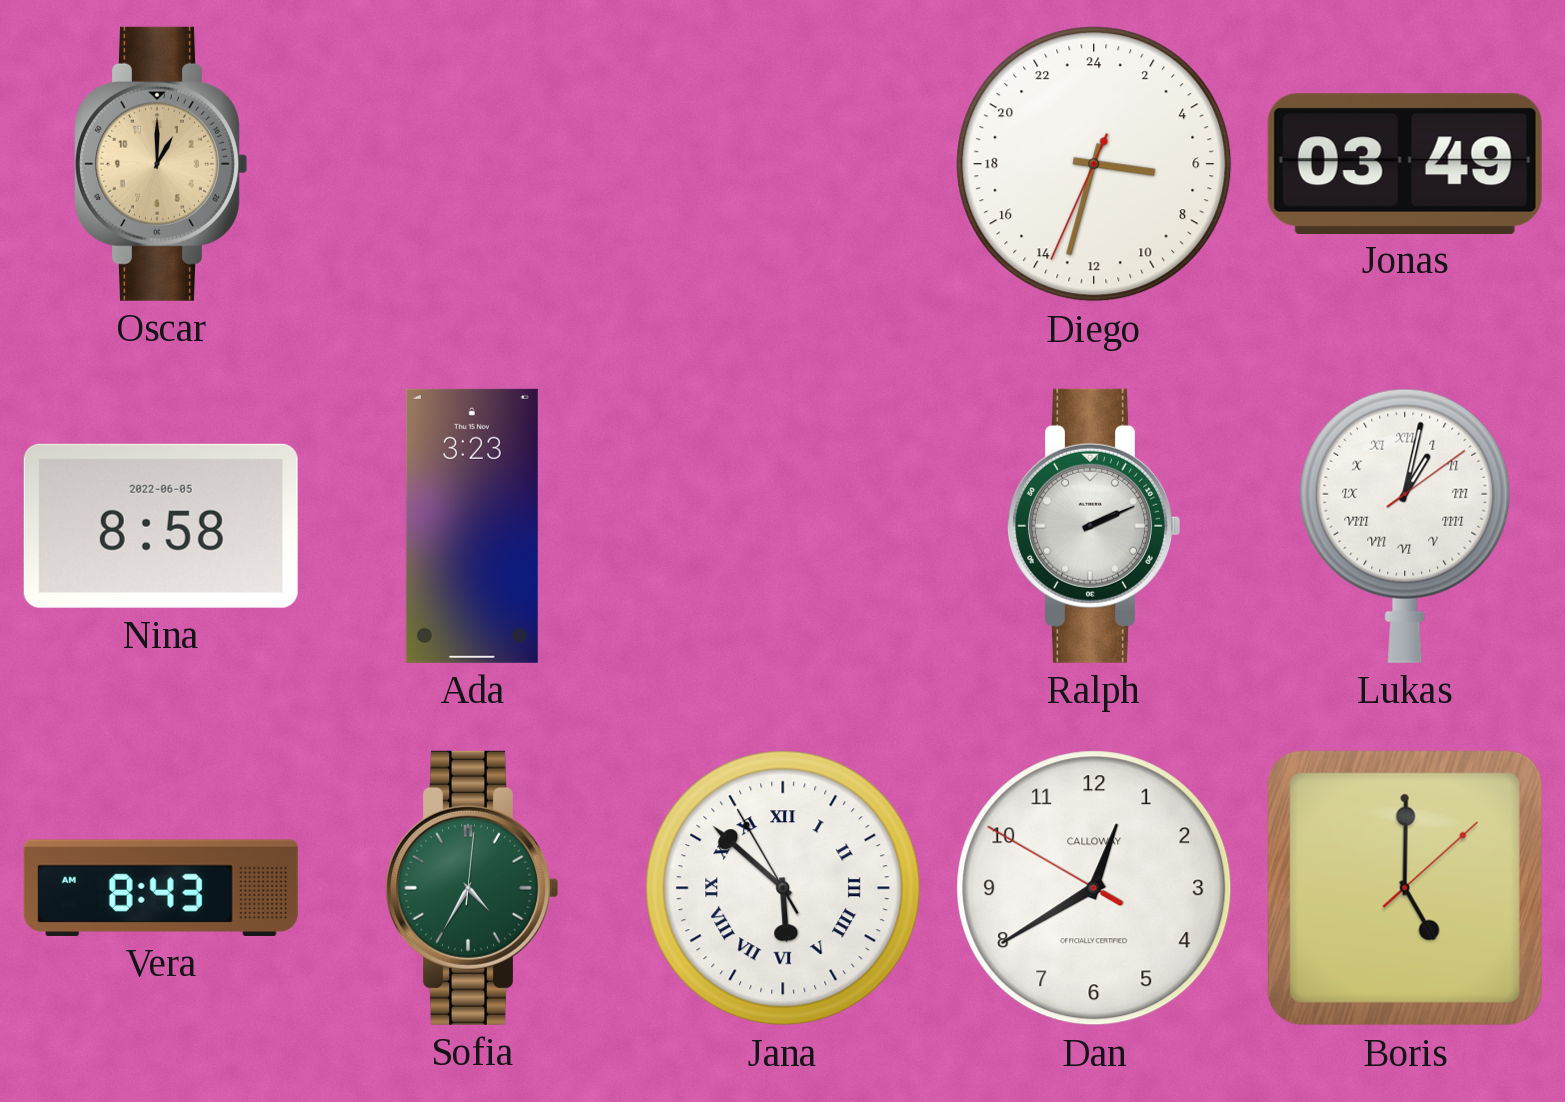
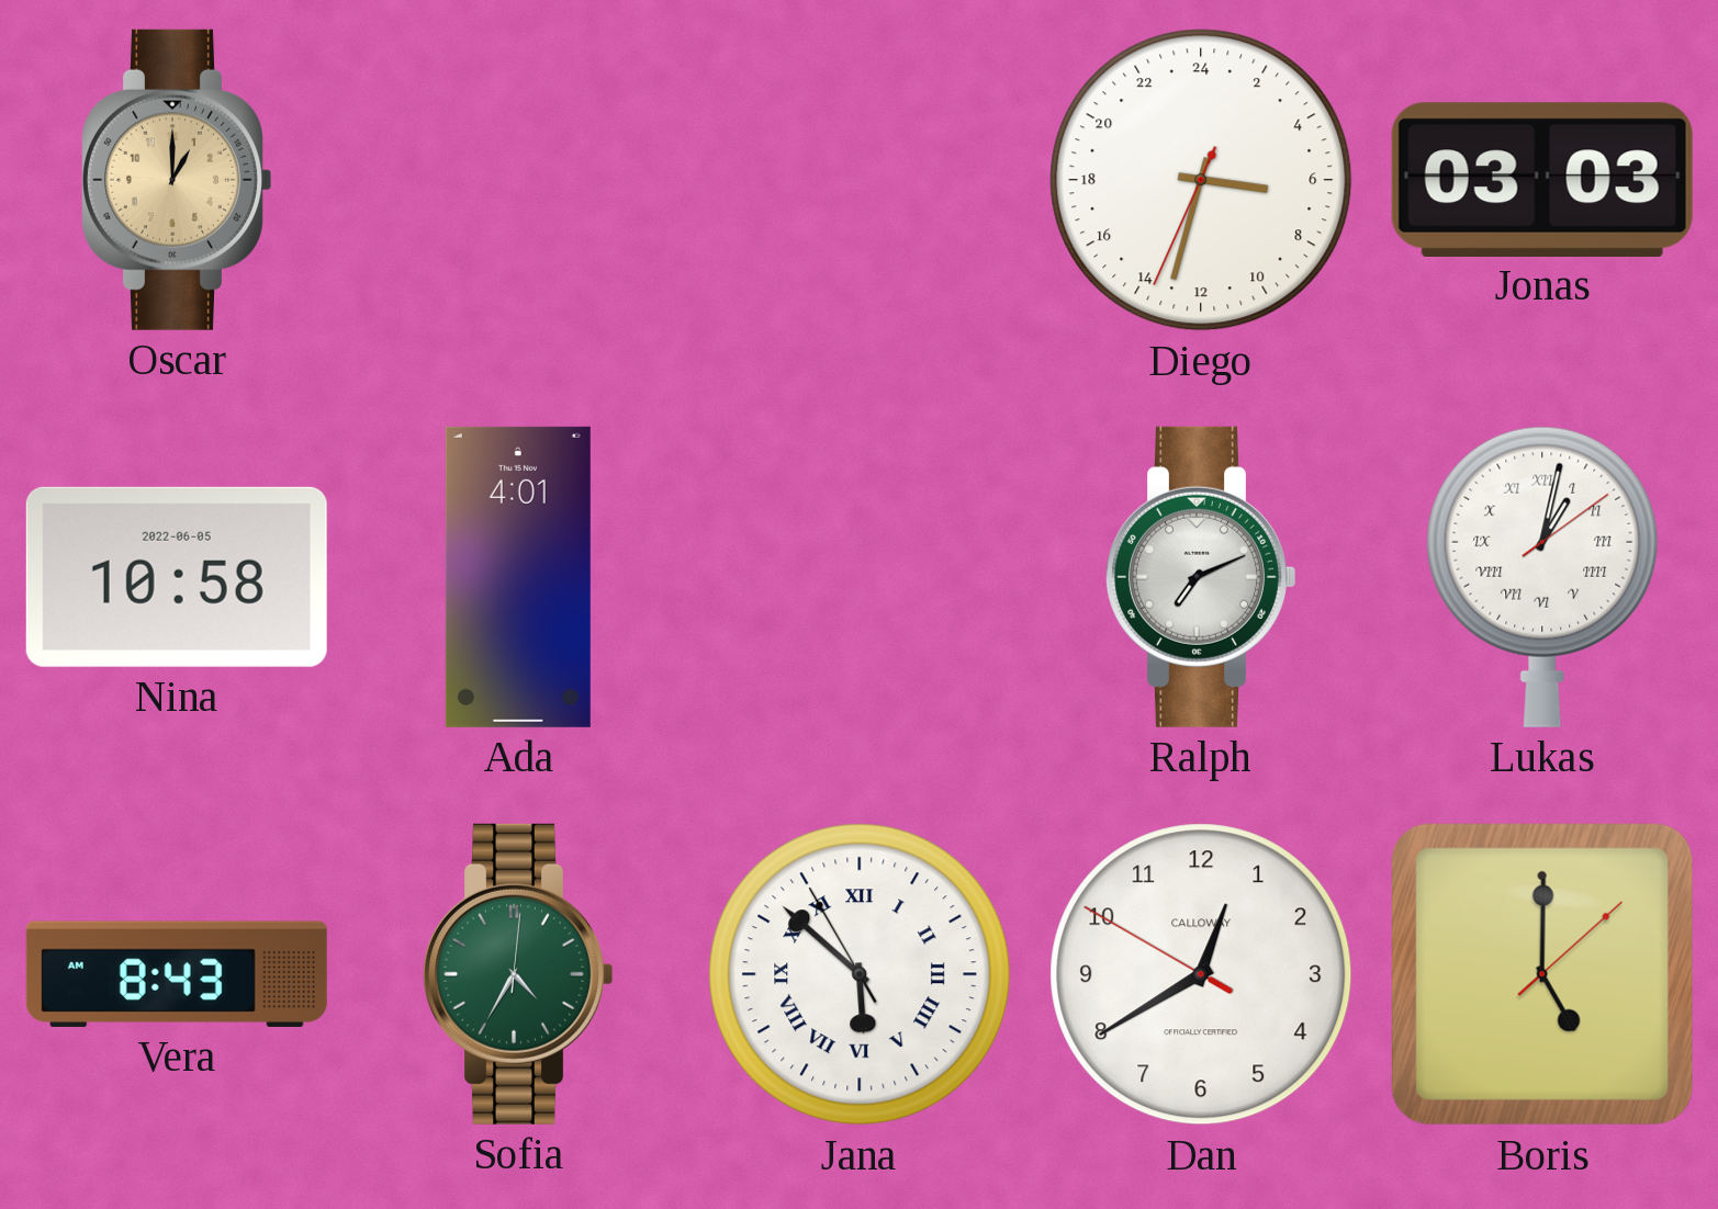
Jonas: 03:49 -> 03:03 (1542, 179)
Nina: 8:58 -> 10:58 (177, 577)
Ada: 3:23 -> 4:01 (518, 577)
Ralph: 2:11 -> 7:11 (1201, 577)
